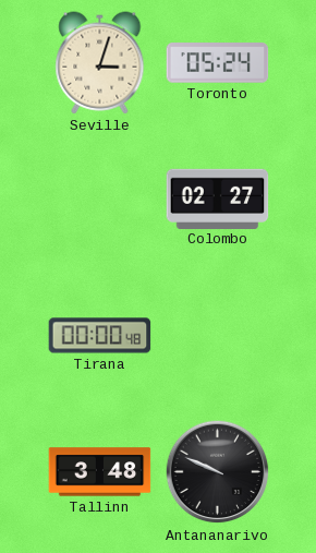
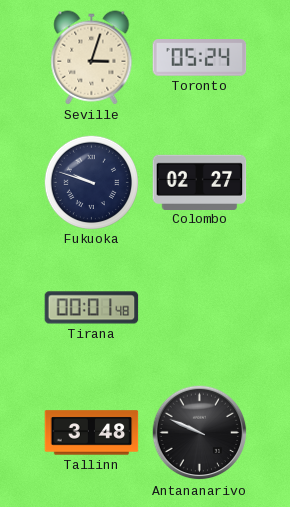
Fukuoka: none -> 9:48 (91, 182)
Tirana: 00:00 -> 00:01 (92, 308)
